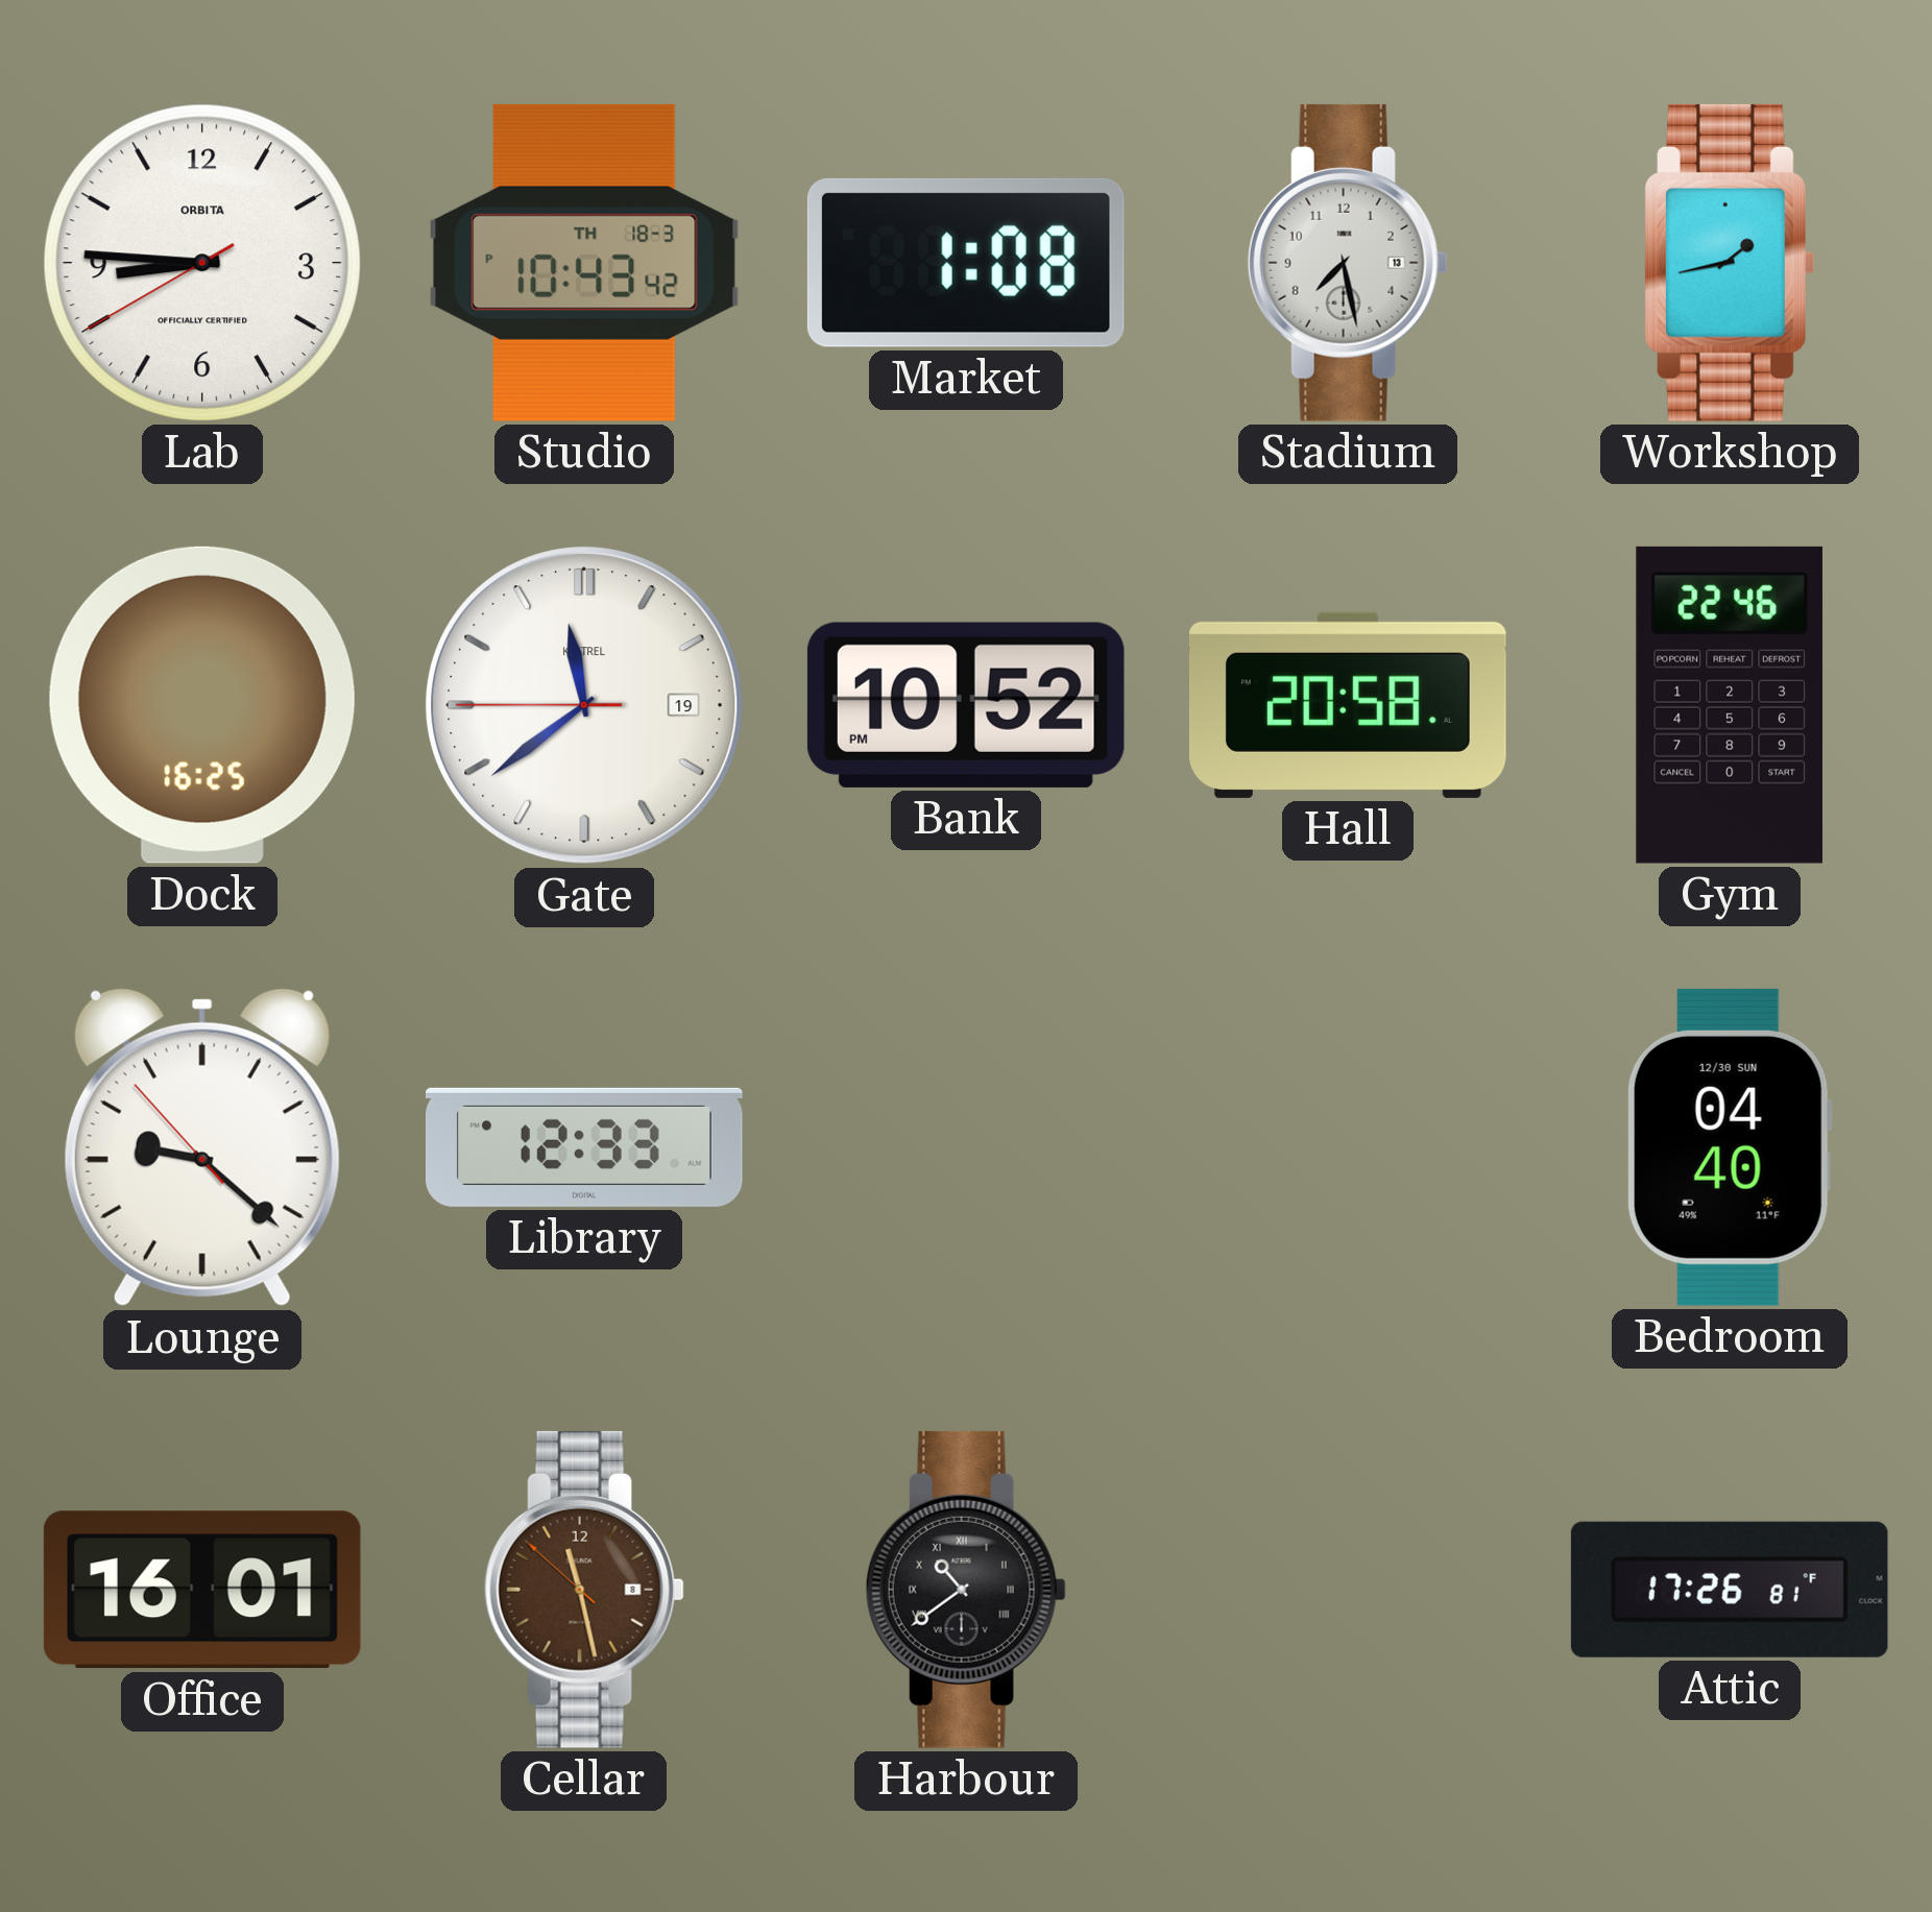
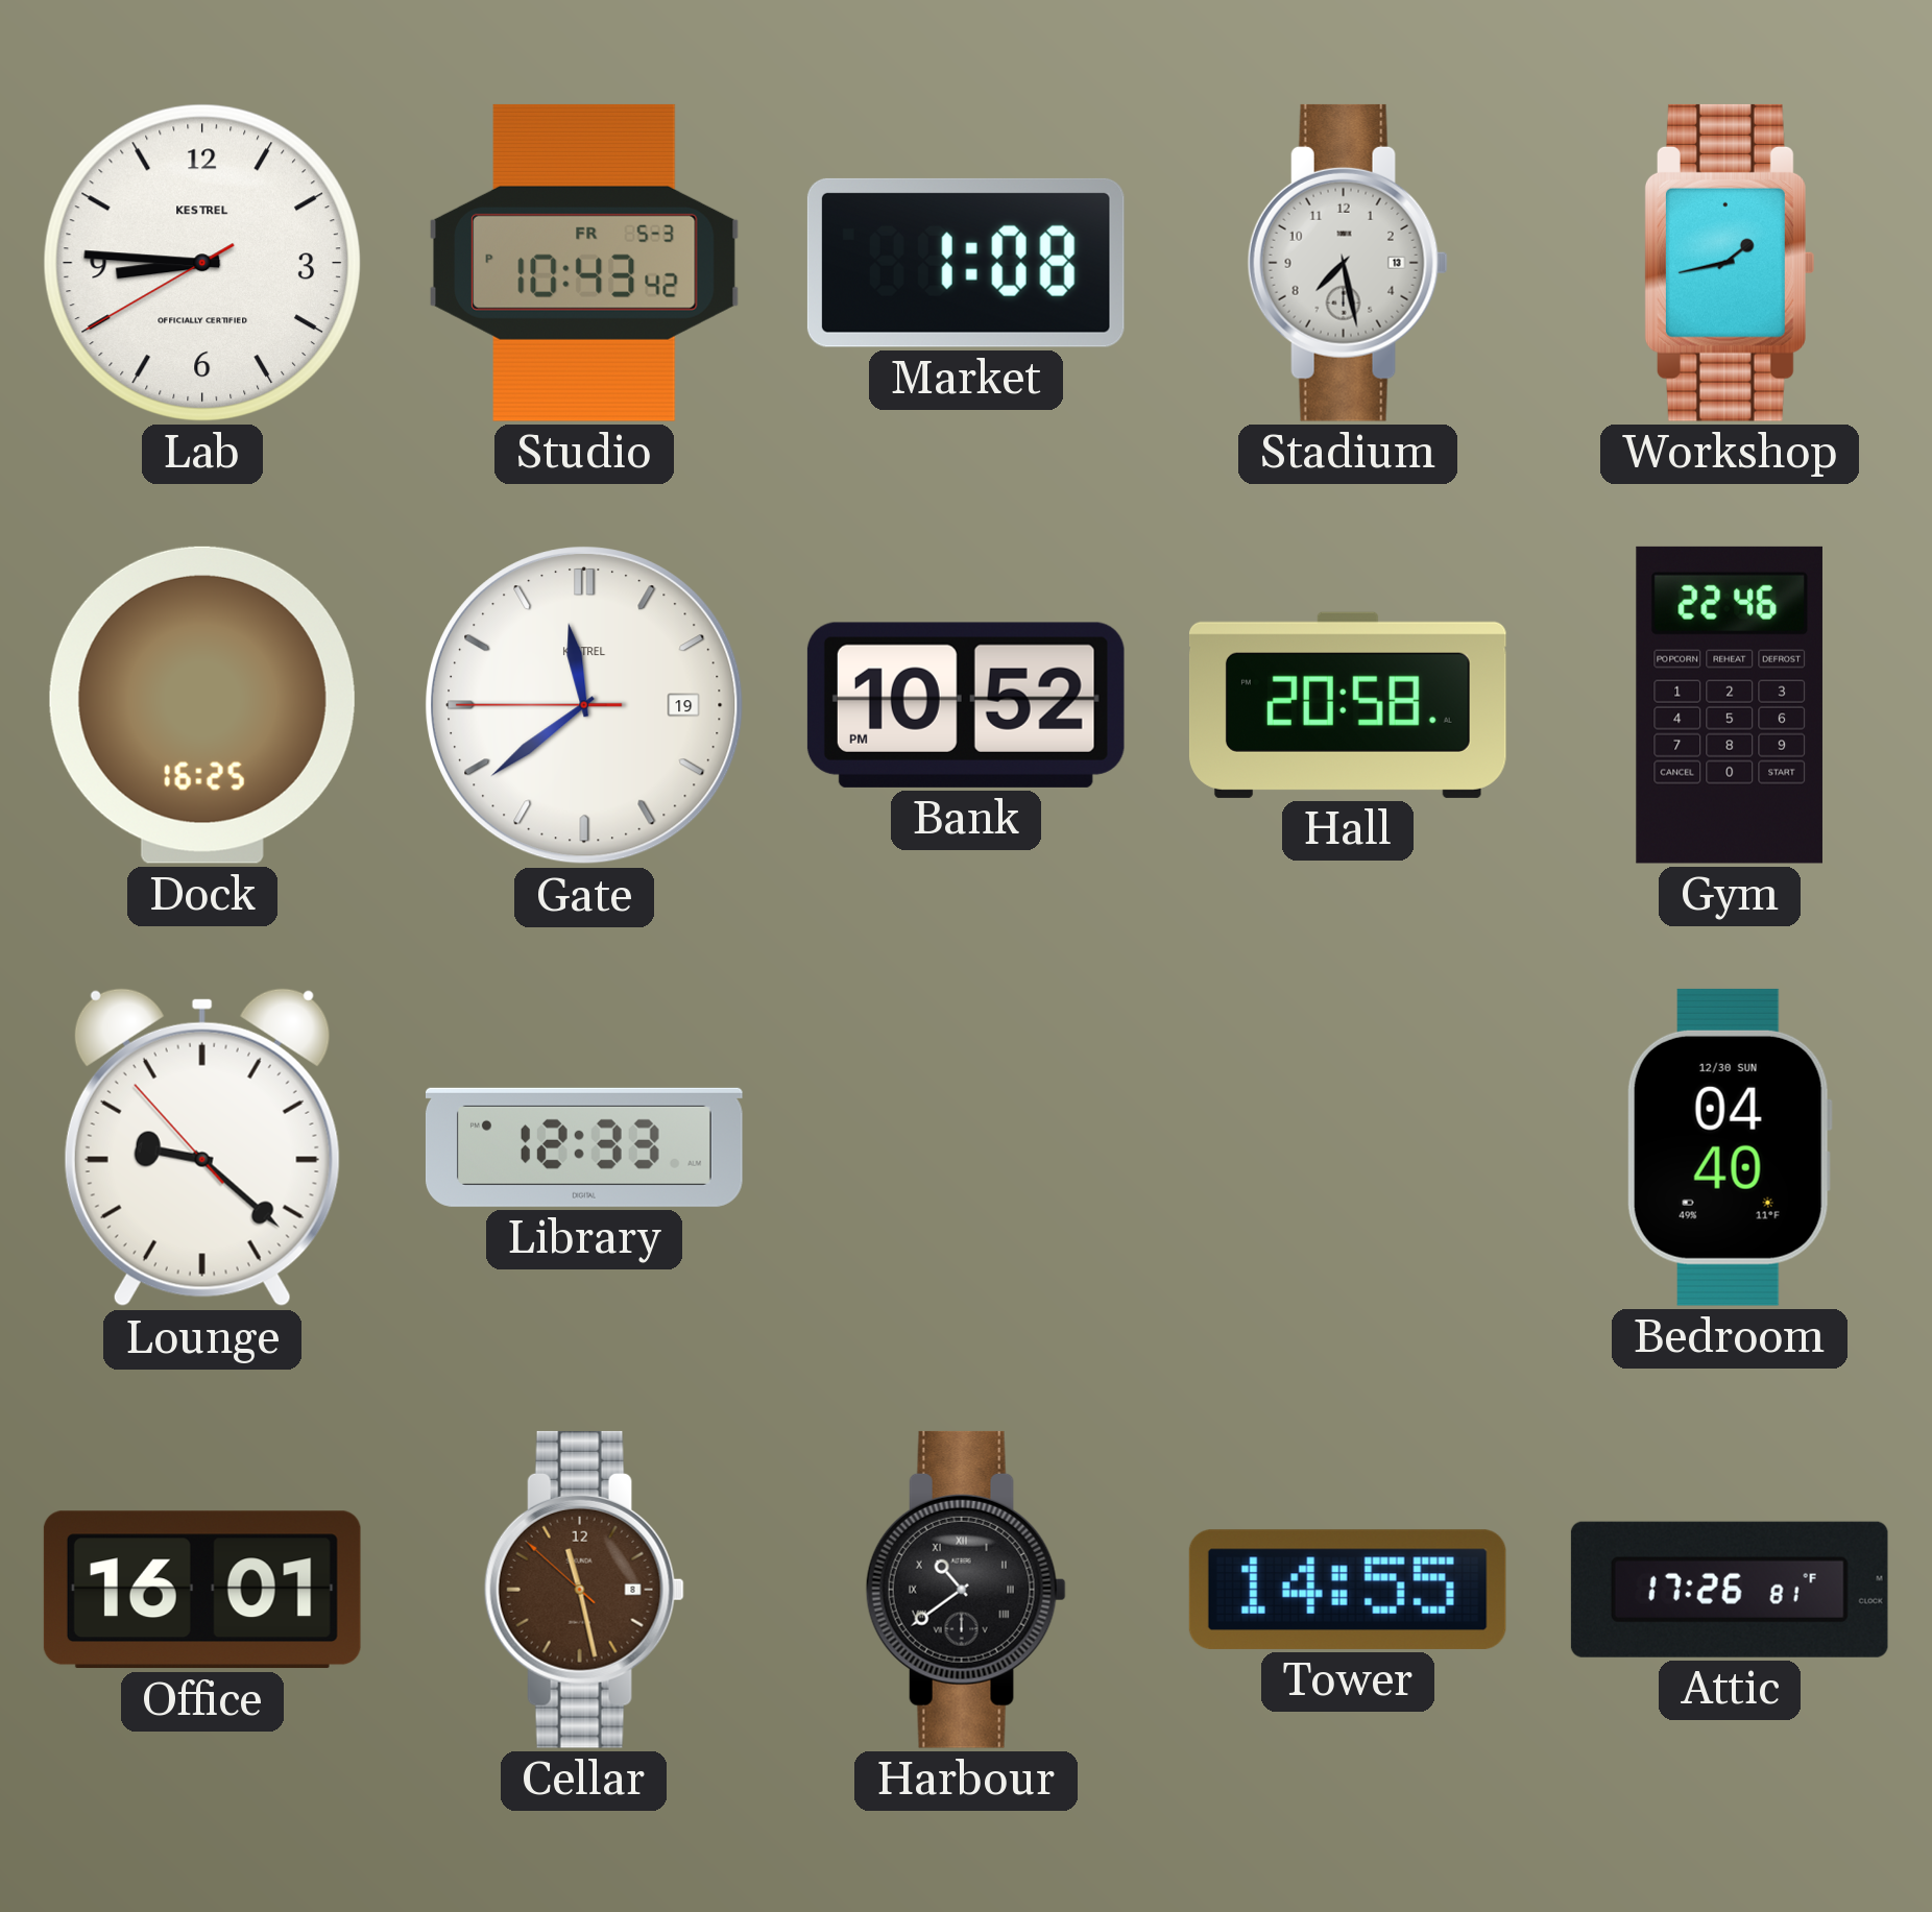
Lab brand: ORBITA -> KESTREL (202, 263)
Studio date: TH 18-3 -> FR 5-3 (585, 263)
Tower: none -> 14:55 (1348, 1590)
